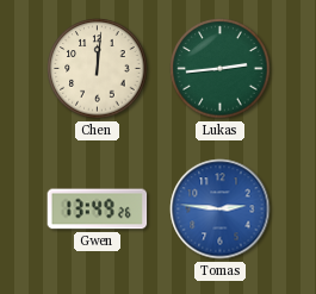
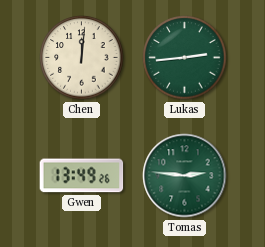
Tomas dial: blue -> green (185, 176)
